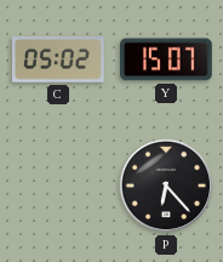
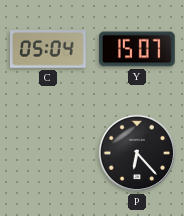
C: 05:02 -> 05:04 (49, 50)
